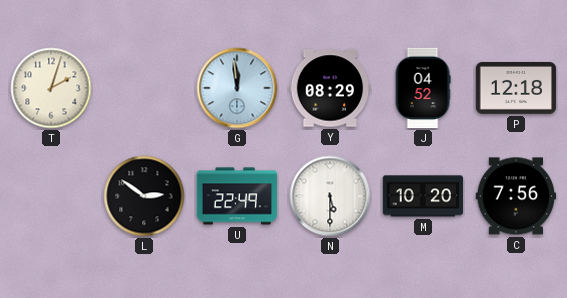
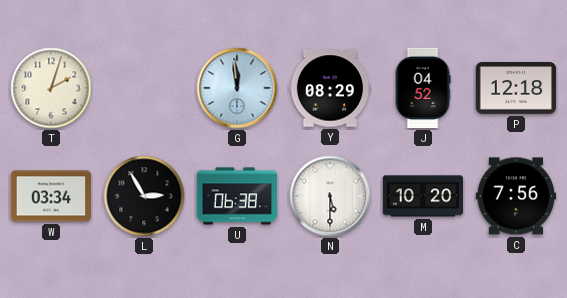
W: none -> 03:34 (51, 196)
L: 2:51 -> 2:55 (144, 196)
U: 22:49 -> 06:38 (237, 196)
